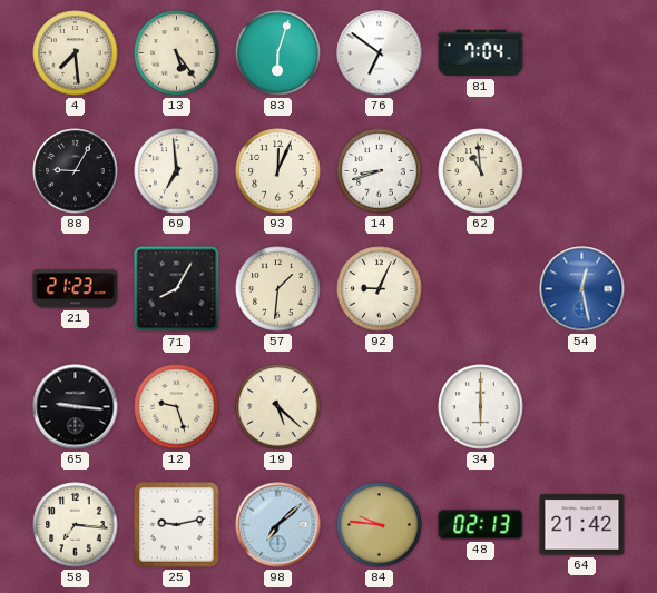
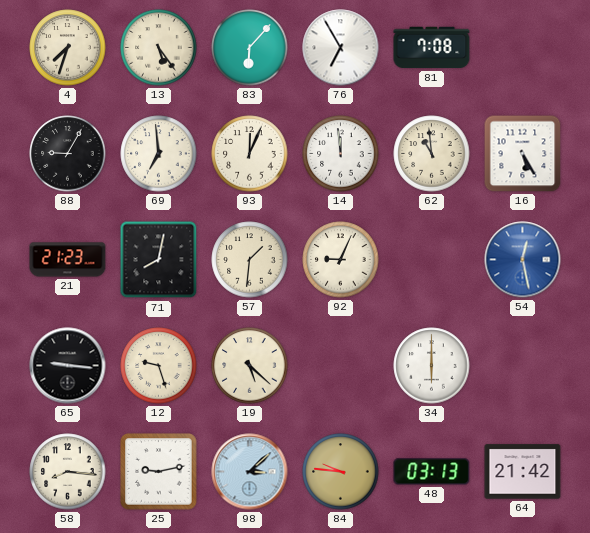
4: 7:29 -> 7:33 (68, 48)
83: 6:03 -> 6:07 (250, 48)
76: 6:51 -> 6:55 (341, 48)
81: 7:04 -> 7:08 (432, 48)
14: 8:42 -> 11:59 (341, 154)
16: none -> 5:25 (523, 154)
71: 8:05 -> 8:02 (159, 260)
58: 7:16 -> 8:16 (68, 472)
98: 7:08 -> 3:08 (250, 472)
48: 02:13 -> 03:13 (432, 472)
